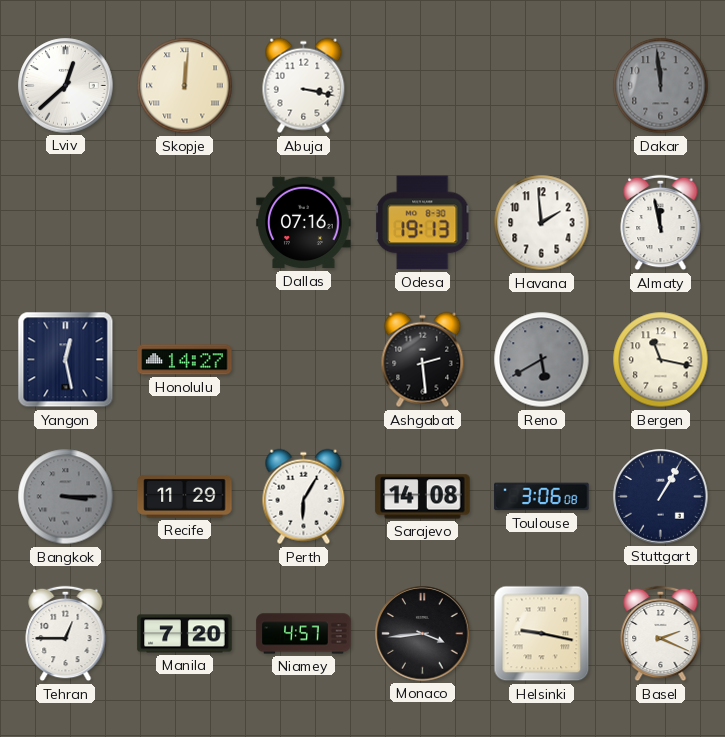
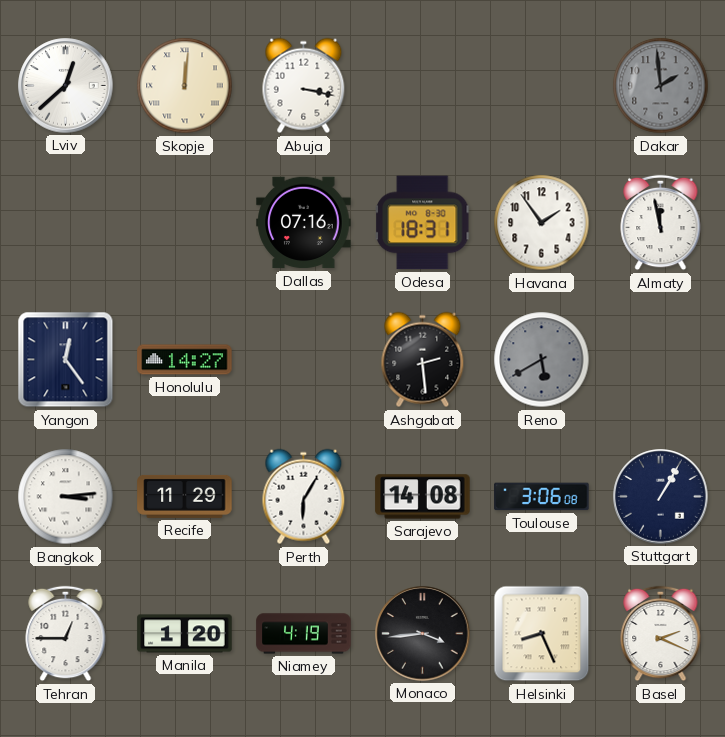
Dakar: 11:59 -> 1:59 (661, 86)
Odesa: 19:13 -> 18:31 (424, 223)
Havana: 1:59 -> 1:54 (542, 223)
Yangon: 12:28 -> 12:24 (66, 360)
Bergen: 11:17 -> none (661, 360)
Bangkok: 3:15 -> 3:14 (66, 497)
Bangkok dial: grey -> white (66, 497)
Manila: 7:20 -> 1:20 (185, 634)
Niamey: 4:57 -> 4:19 (304, 634)
Helsinki: 9:17 -> 8:26 (542, 634)
